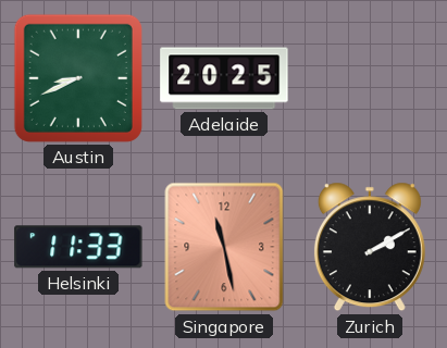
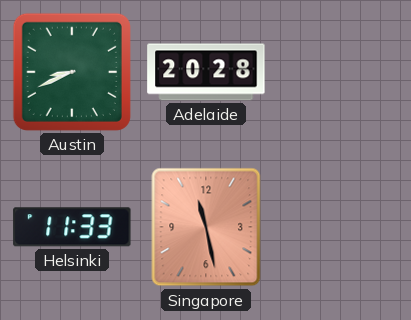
Adelaide: 20:25 -> 20:28 (206, 72)
Zurich: 2:10 -> none (370, 247)
